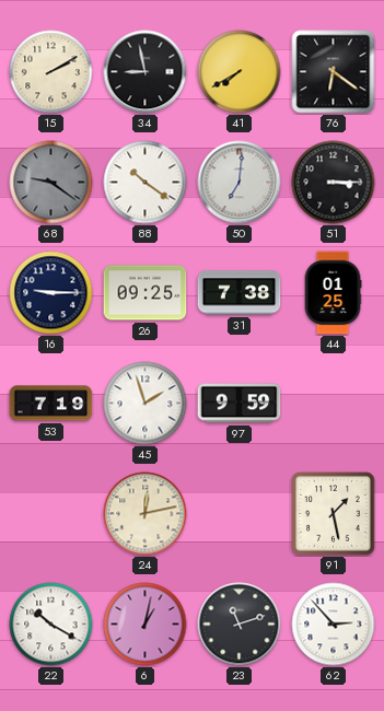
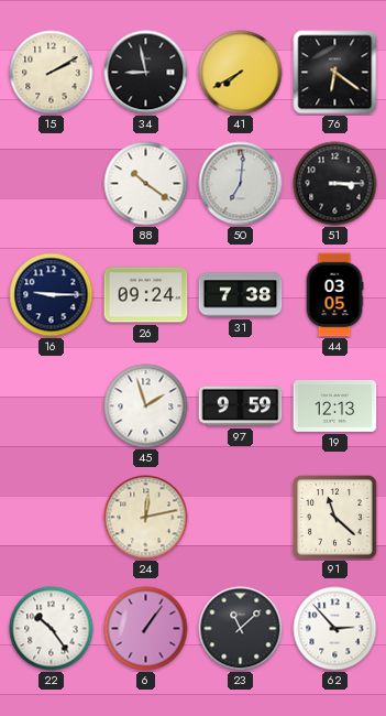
68: 9:21 -> none (51, 183)
26: 09:25 -> 09:24 (146, 295)
44: 01:25 -> 03:05 (334, 295)
53: 7:19 -> none (51, 404)
19: none -> 12:13 (335, 405)
91: 1:28 -> 11:22 (335, 518)
22: 10:20 -> 10:24 (52, 629)
6: 1:02 -> 1:06 (146, 629)
23: 11:12 -> 11:08 (241, 629)
